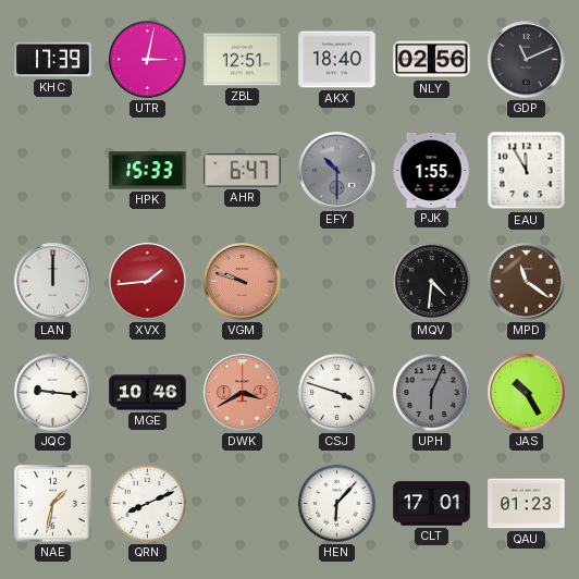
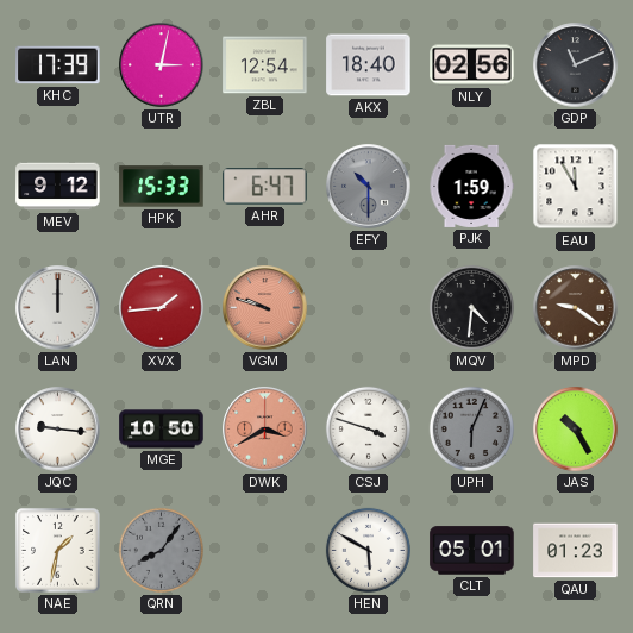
ZBL: 12:51 -> 12:54 (265, 65)
MEV: none -> 9:12 (58, 187)
PJK: 1:55 -> 1:59 (471, 186)
MPD: 11:21 -> 9:21 (576, 308)
MGE: 10:46 -> 10:50 (162, 430)
QRN: 8:11 -> 8:06 (161, 550)
QRN dial: white -> grey (161, 550)
HEN: 6:07 -> 5:50 (368, 550)
CLT: 17:01 -> 05:01 (472, 551)
